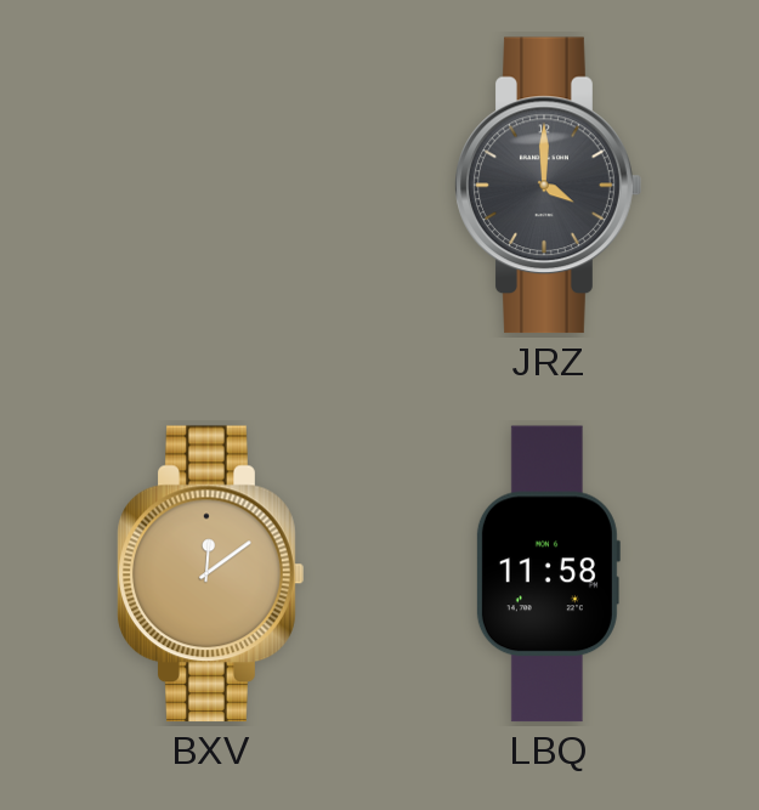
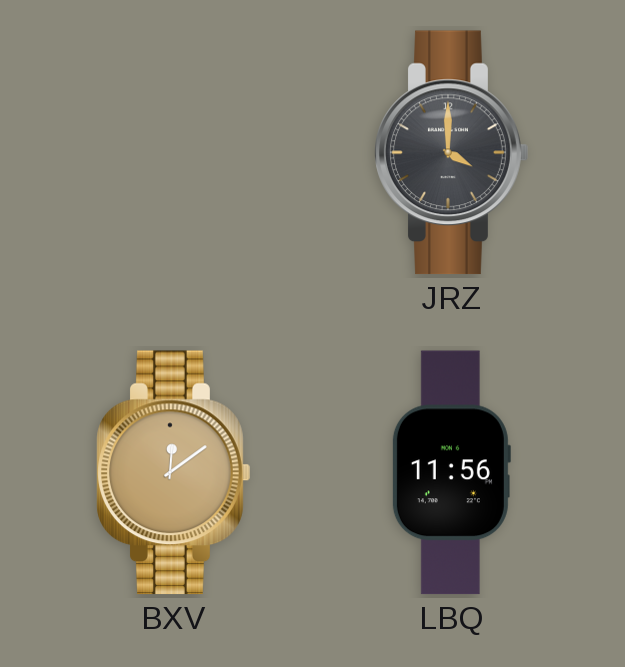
LBQ: 11:58 -> 11:56 (451, 473)
